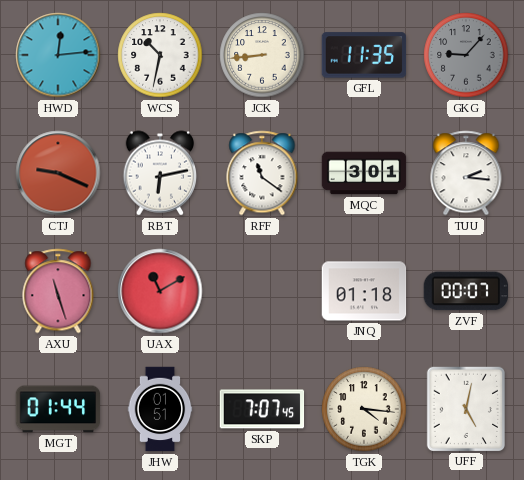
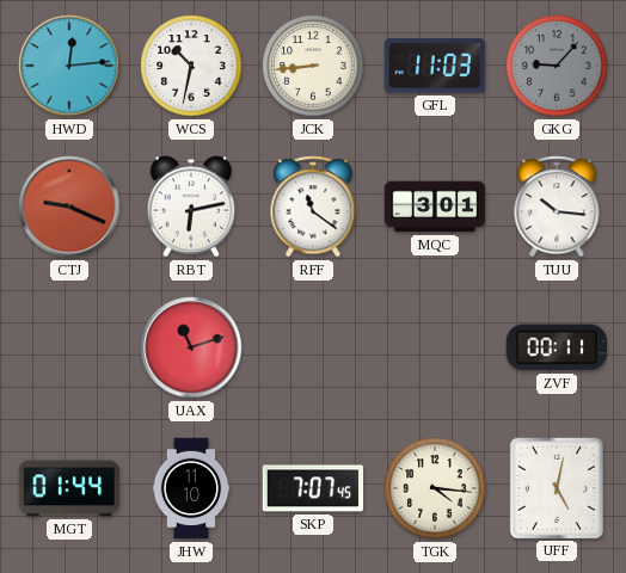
GFL: 11:35 -> 11:03 (435, 66)
TUU: 2:16 -> 10:16 (557, 207)
AXU: 11:27 -> none (58, 291)
UAX: 11:10 -> 11:12 (191, 347)
JNQ: 01:18 -> none (364, 291)
ZVF: 00:07 -> 00:11 (556, 347)
JHW: 01:51 -> 11:10 (191, 488)
